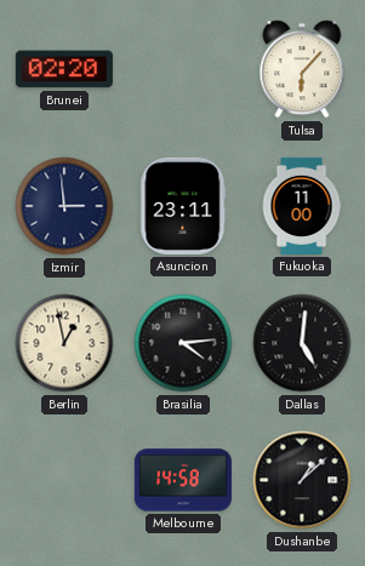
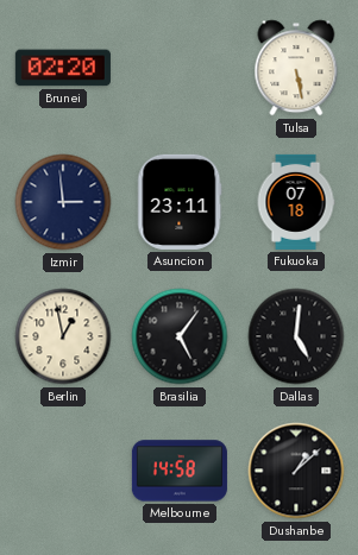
Tulsa: 6:07 -> 5:28 (296, 68)
Fukuoka: 11:00 -> 07:18 (296, 202)
Brasilia: 4:14 -> 5:06 (180, 336)
